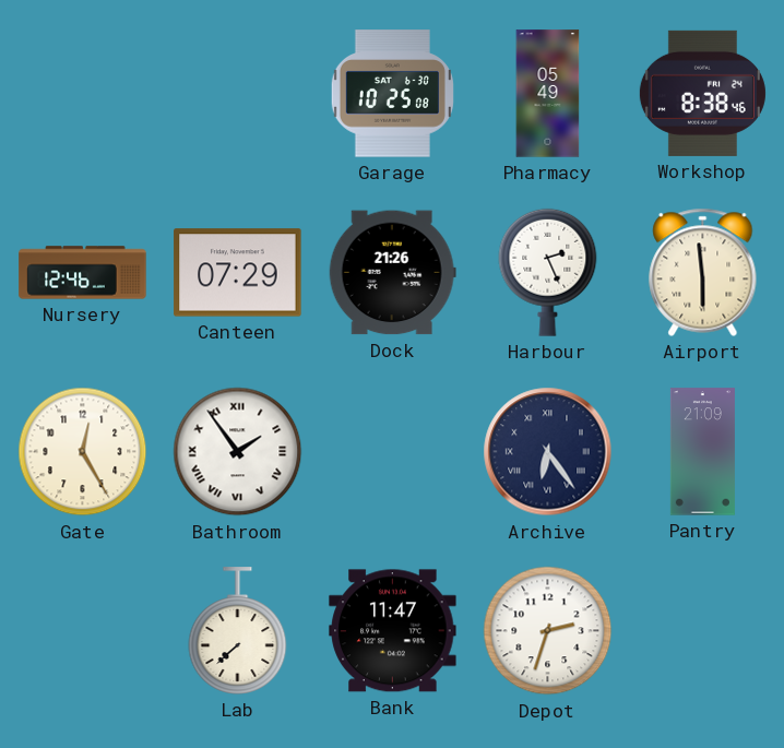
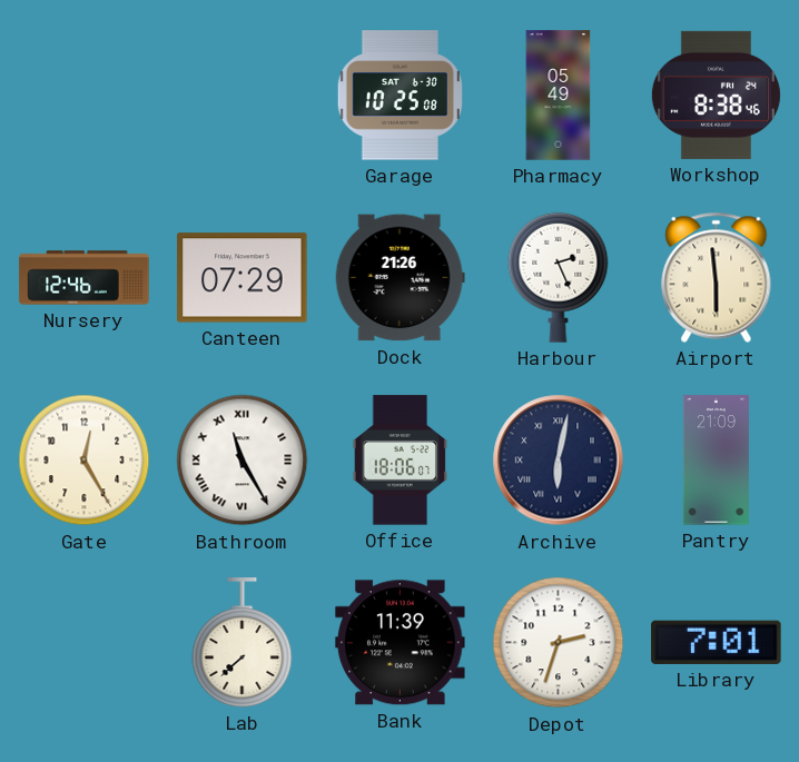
Bathroom: 1:54 -> 11:25 (243, 461)
Office: none -> 18:06 (401, 461)
Archive: 6:24 -> 6:02 (559, 461)
Bank: 11:47 -> 11:39 (401, 643)
Library: none -> 7:01 (717, 642)
